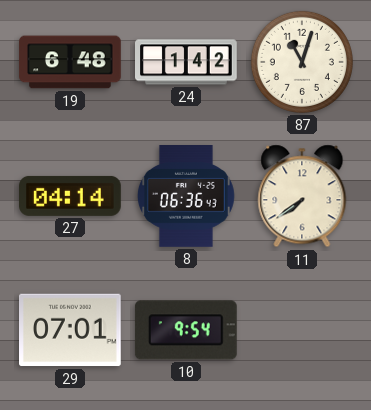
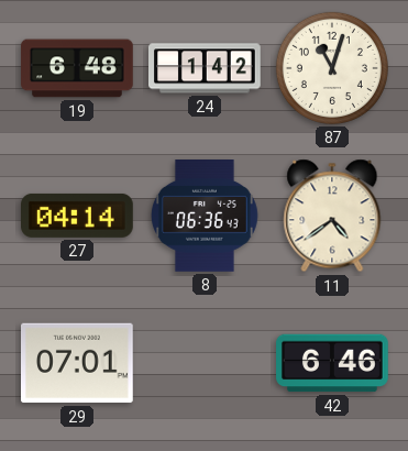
11: 7:39 -> 4:39 (332, 216)
10: 9:54 -> none (186, 330)
42: none -> 6:46 (332, 363)
